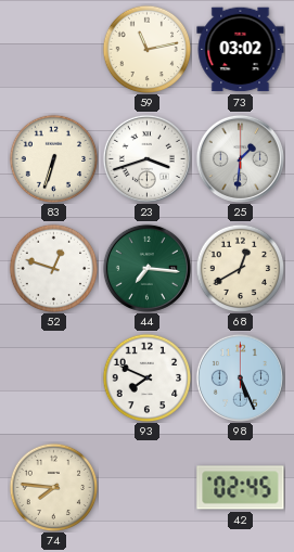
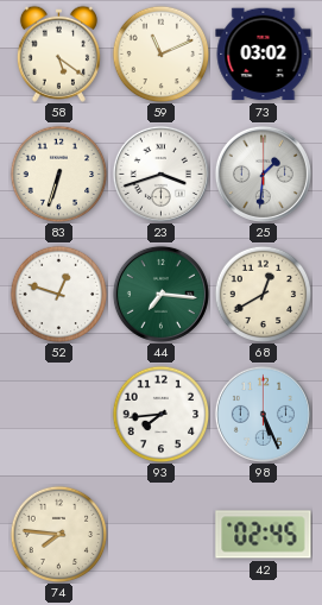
58: none -> 5:21 (58, 53)
59: 11:13 -> 11:11 (160, 53)
93: 7:49 -> 7:44 (160, 414)
